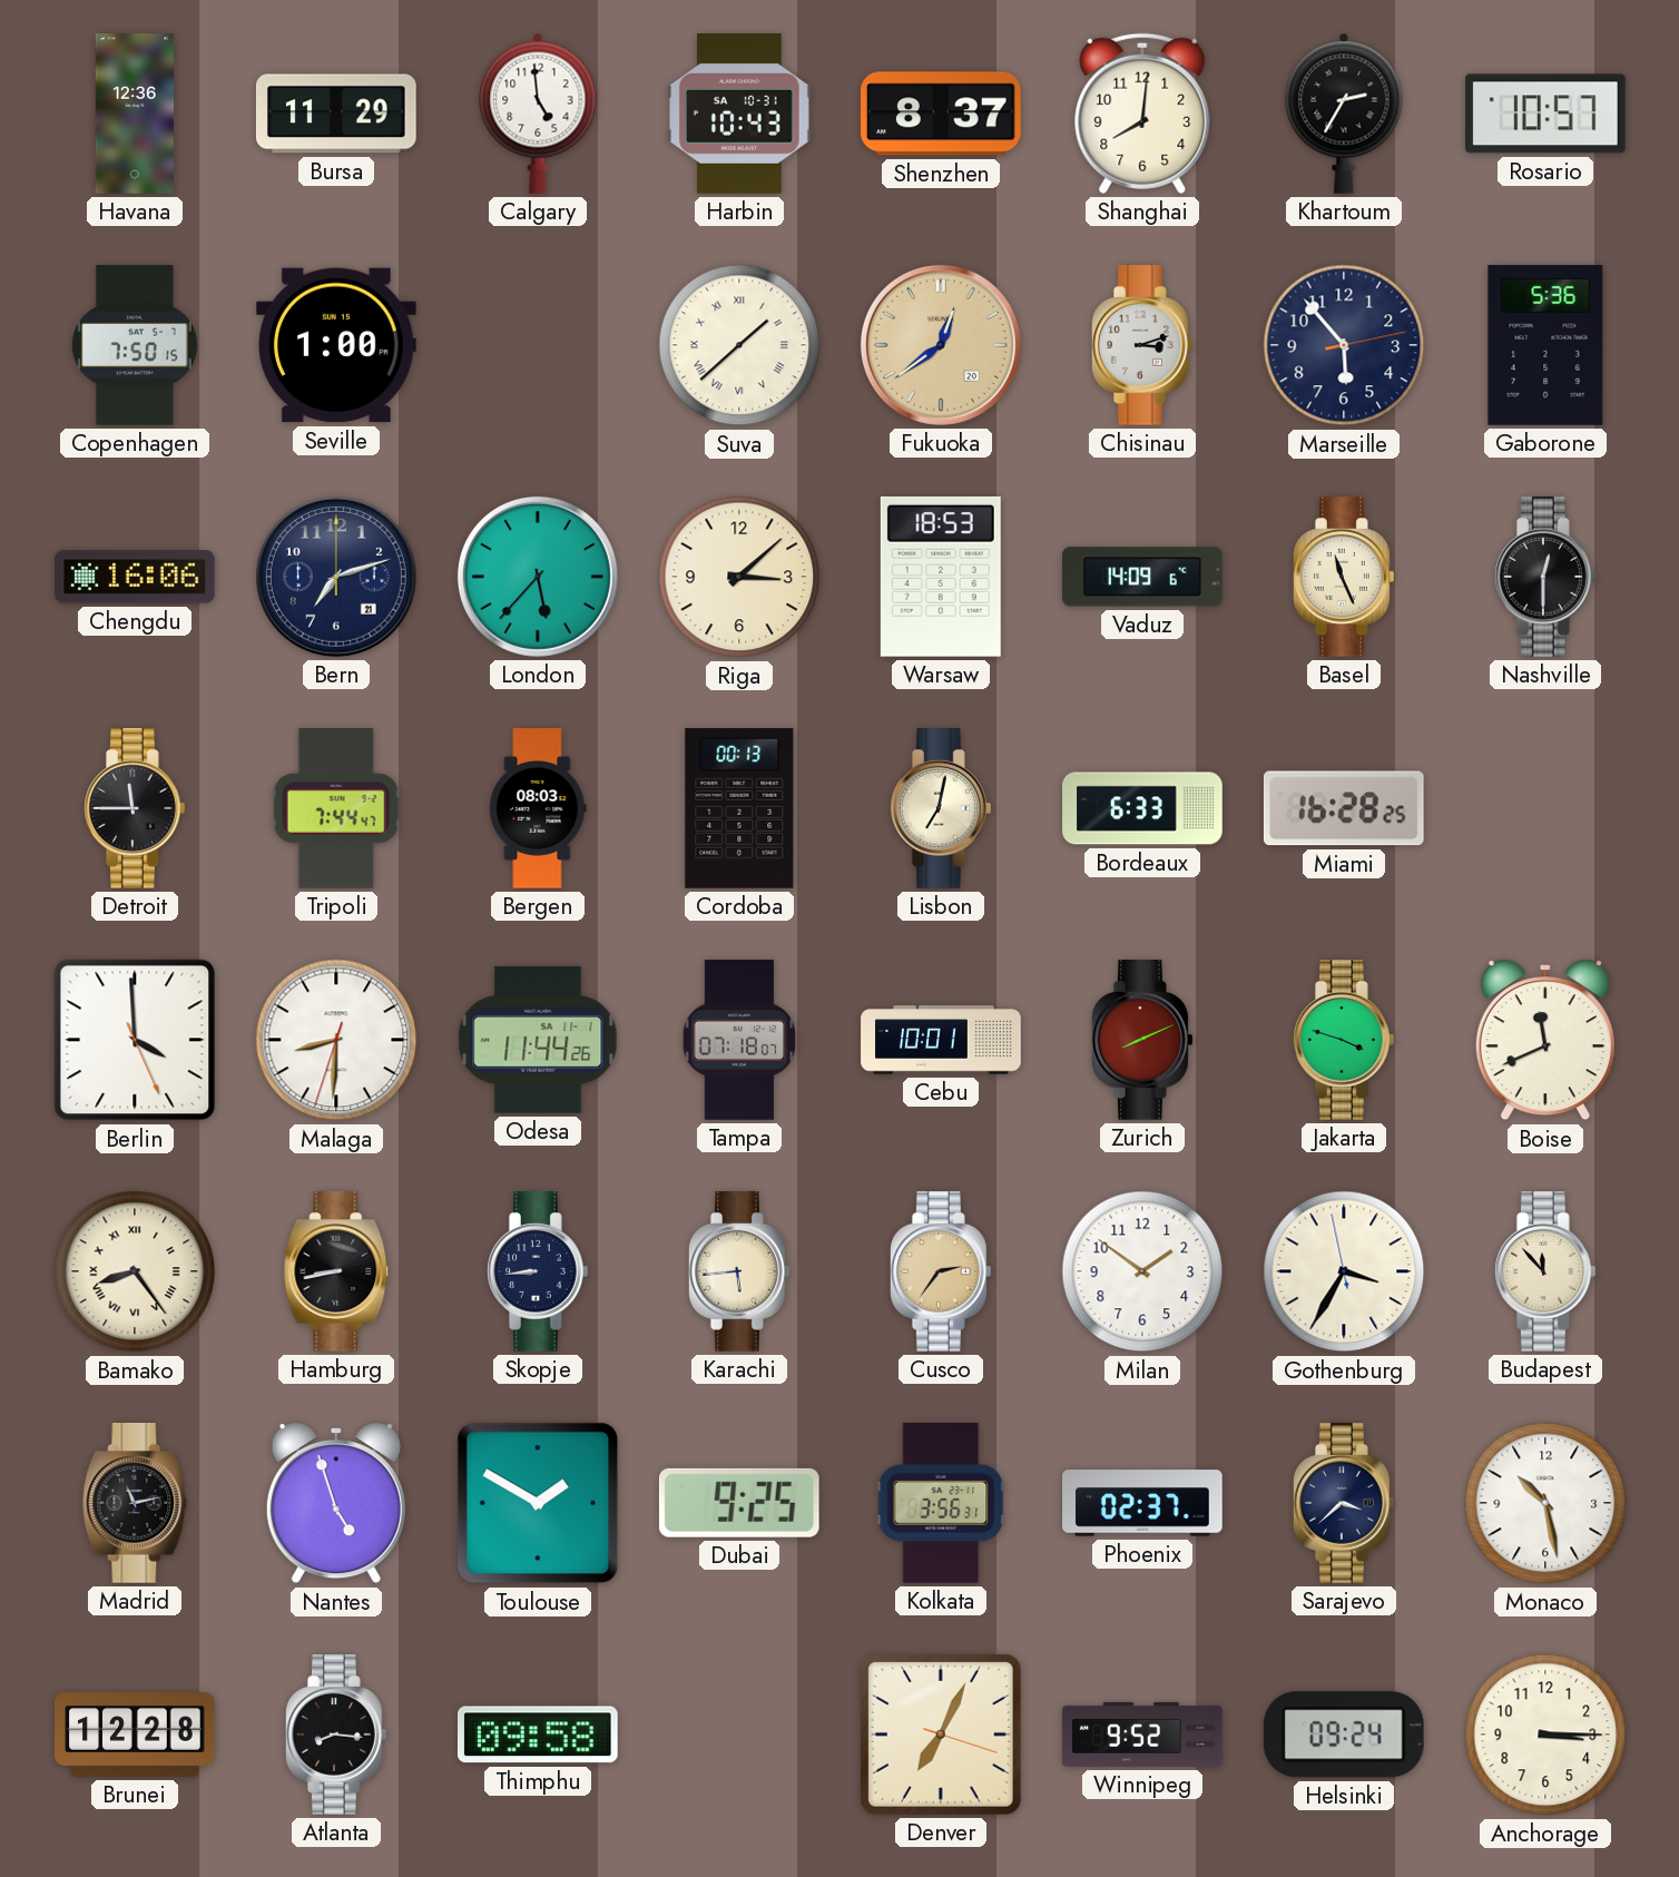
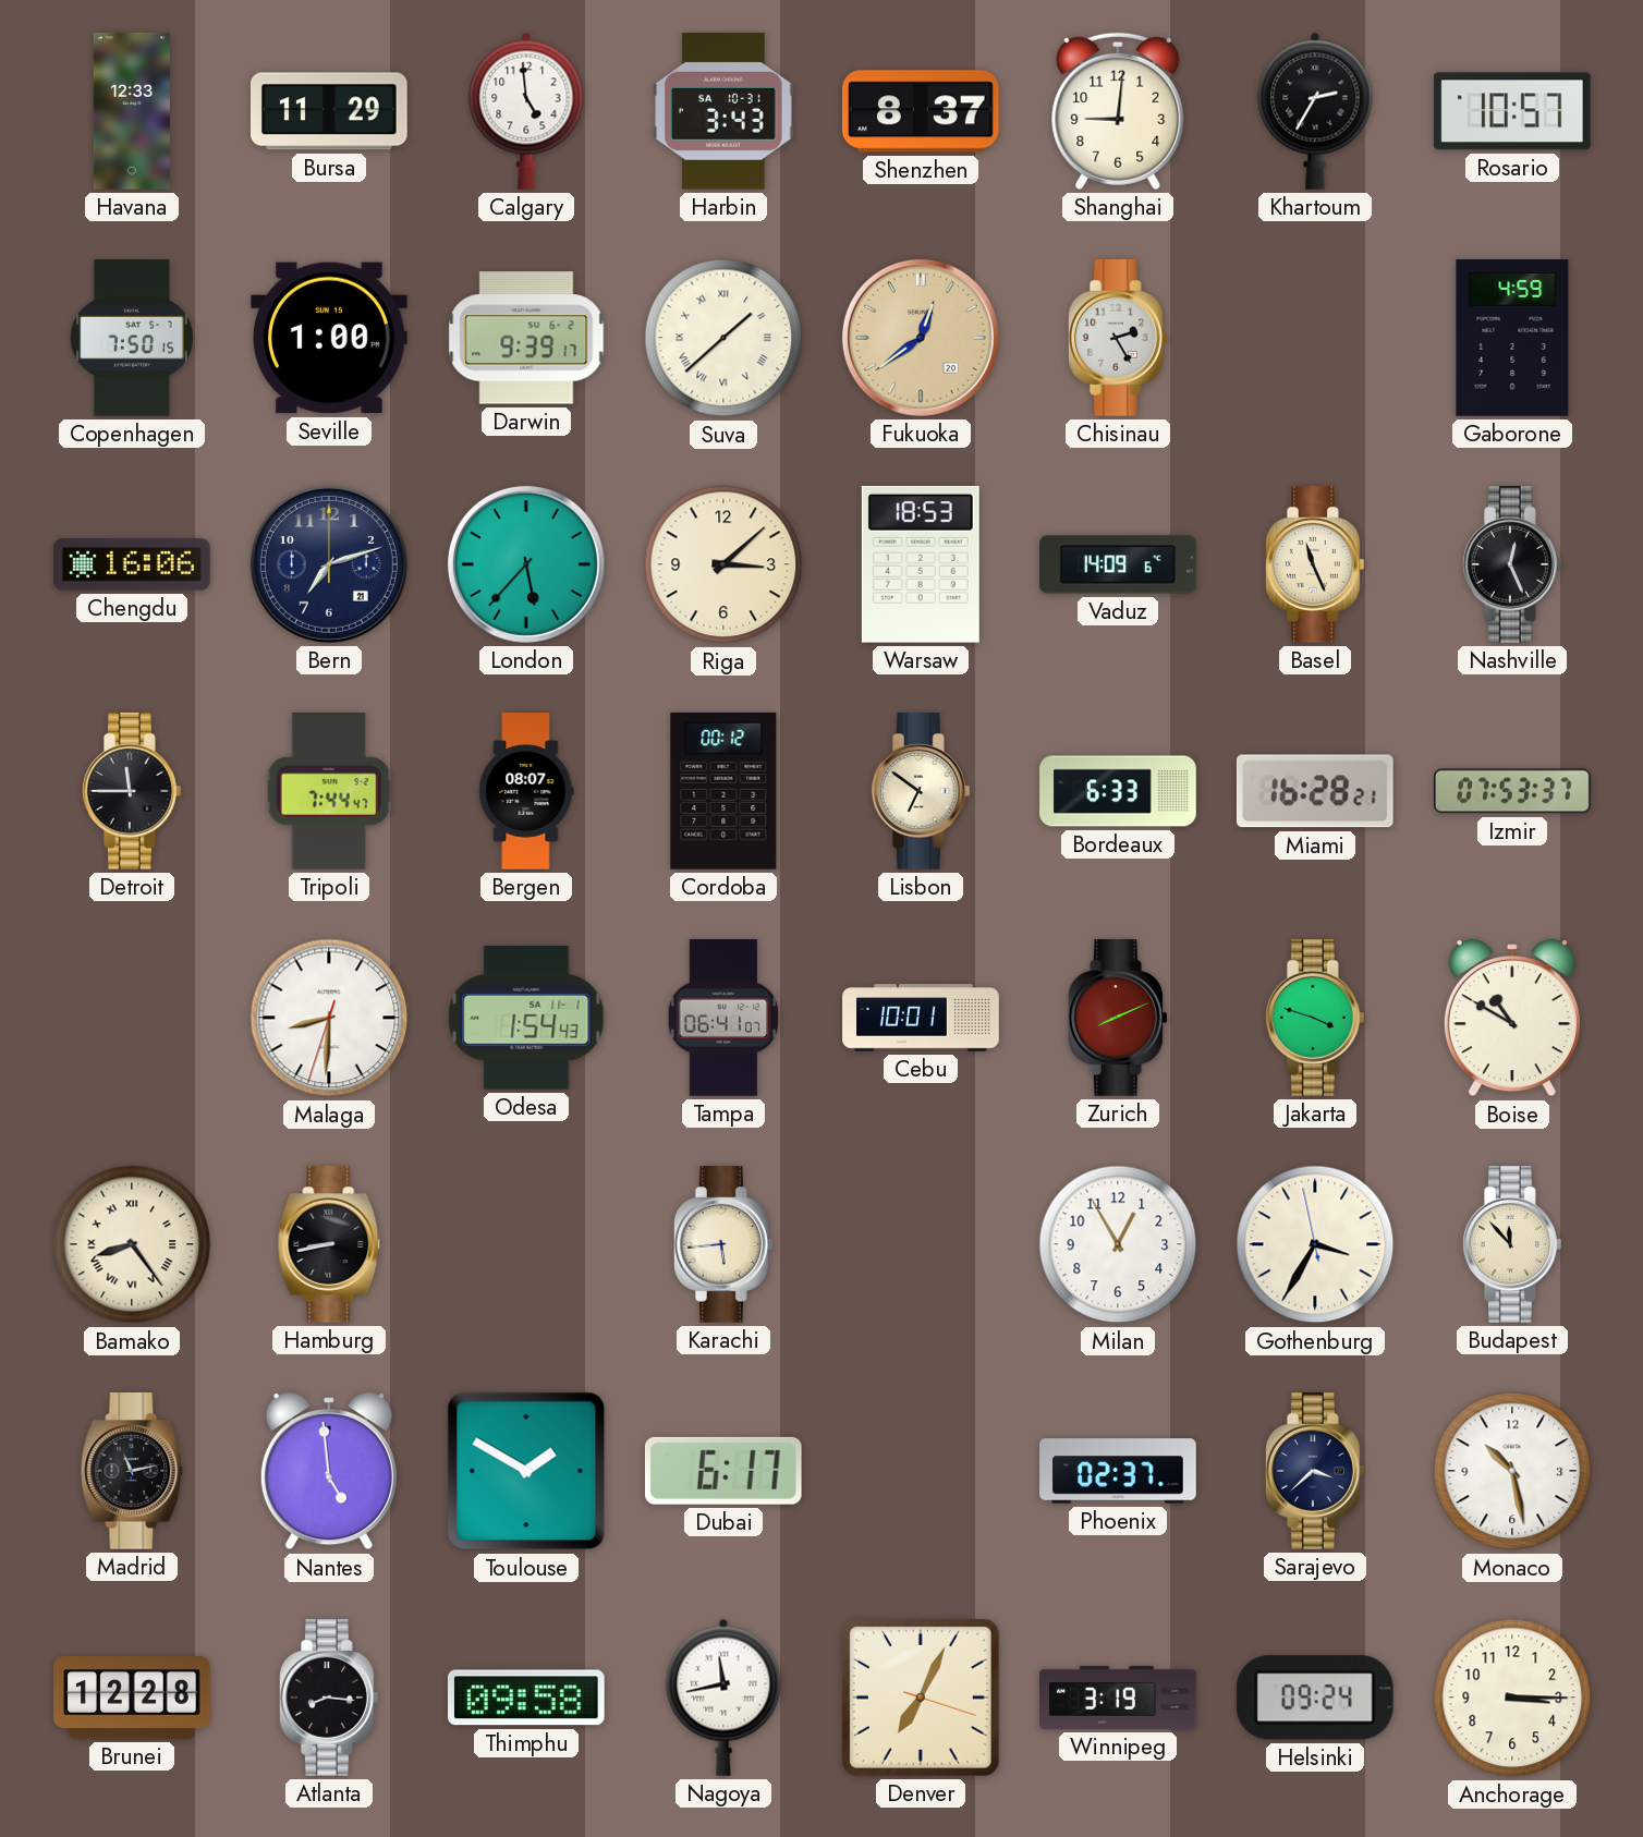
Havana: 12:36 -> 12:33 (131, 111)
Harbin: 10:43 -> 3:43 (725, 112)
Shanghai: 8:01 -> 9:01 (1118, 111)
Darwin: none -> 9:39 (526, 338)
Chisinau: 3:12 -> 2:25 (1119, 338)
Marseille: 5:53 -> none (1344, 345)
Gaborone: 5:36 -> 4:59 (1512, 338)
Nashville: 12:30 -> 12:26 (1513, 564)
Bergen: 08:03 -> 08:07 (526, 791)
Cordoba: 00:13 -> 00:12 (723, 792)
Lisbon: 7:02 -> 6:51 (922, 791)
Miami: 16:28:25 -> 16:28:21 (1315, 791)
Izmir: none -> 07:53 (1513, 791)
Berlin: 3:59 -> none (135, 1040)
Odesa: 11:44 -> 1:54 (526, 1018)
Tampa: 07:18 -> 06:41 (723, 1018)
Boise: 11:41 -> 10:50 (1512, 1018)
Skopje: 8:44 -> none (539, 1271)
Cusco: 2:36 -> none (942, 1271)
Milan: 1:51 -> 12:55 (1118, 1244)
Nantes: 4:57 -> 4:59 (329, 1471)
Dubai: 9:25 -> 6:17 (723, 1471)
Kolkata: 3:56 -> none (941, 1504)
Nagoya: none -> 11:43 (723, 1698)
Winnipeg: 9:52 -> 3:19 (1118, 1698)
